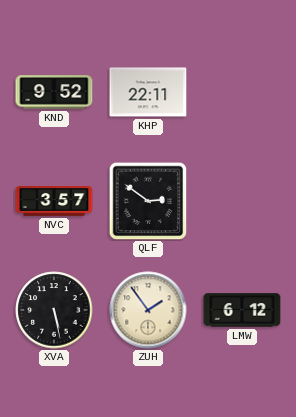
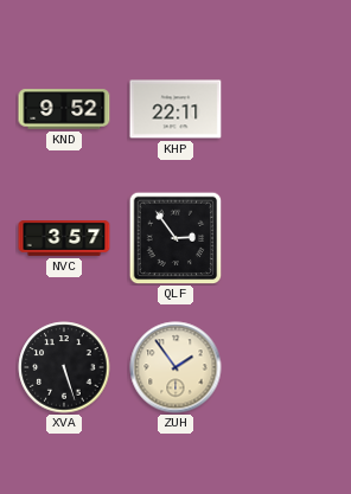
QLF: 2:51 -> 2:54 (175, 238)
XVA: 5:28 -> 5:27 (64, 367)
LMW: 6:12 -> none (242, 310)
